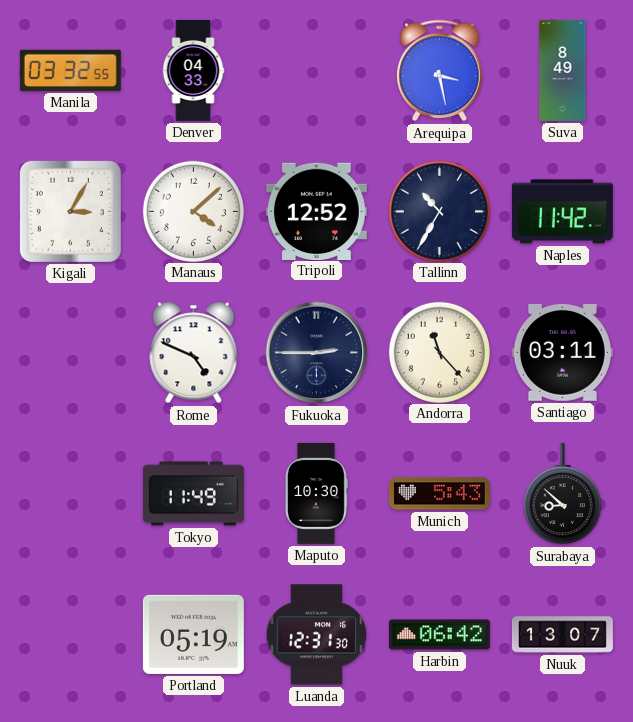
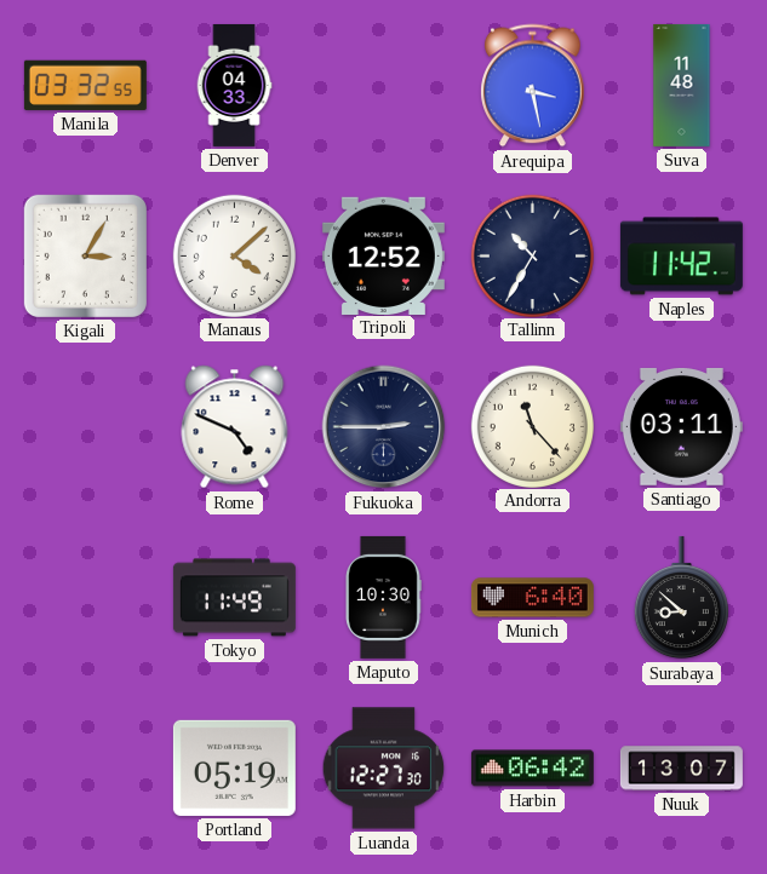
Suva: 8:49 -> 11:48 (682, 85)
Munich: 5:43 -> 6:40 (532, 598)
Luanda: 12:31 -> 12:27 (384, 769)
